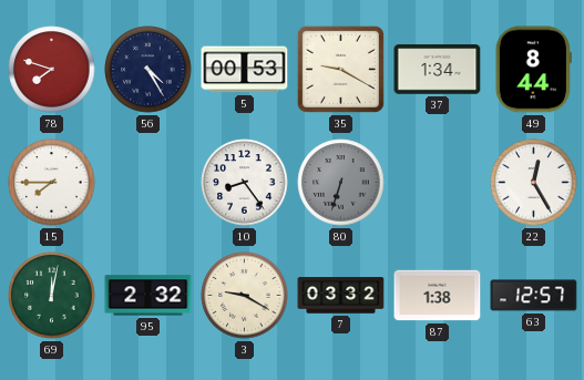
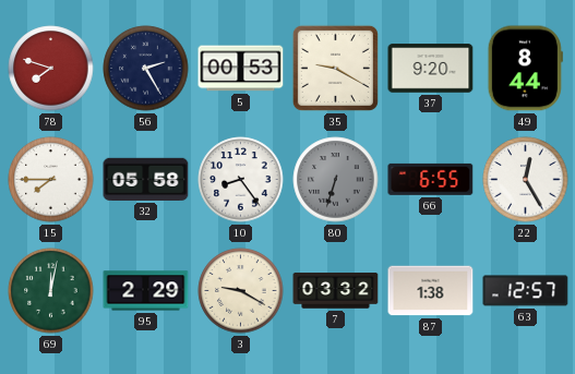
56: 4:25 -> 2:25 (146, 69)
37: 1:34 -> 9:20 (431, 69)
32: none -> 05:58 (146, 179)
66: none -> 6:55 (431, 179)
95: 2:32 -> 2:29 (146, 291)
